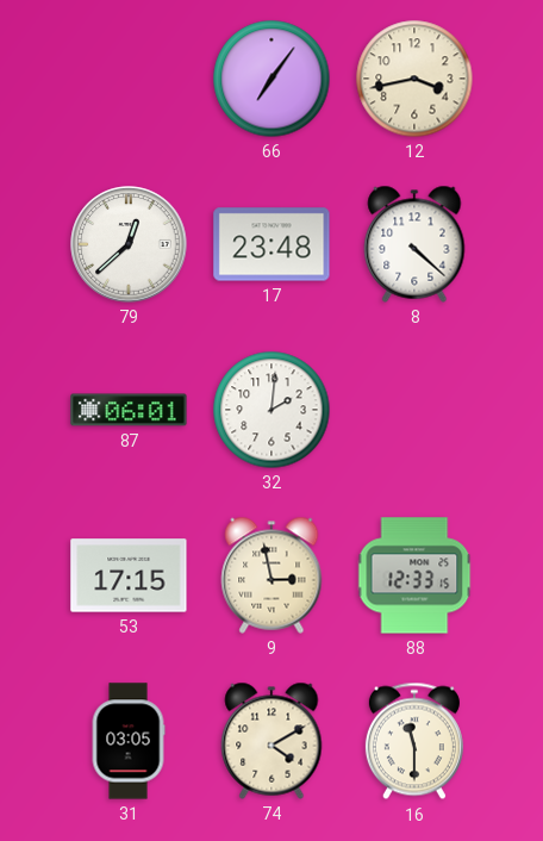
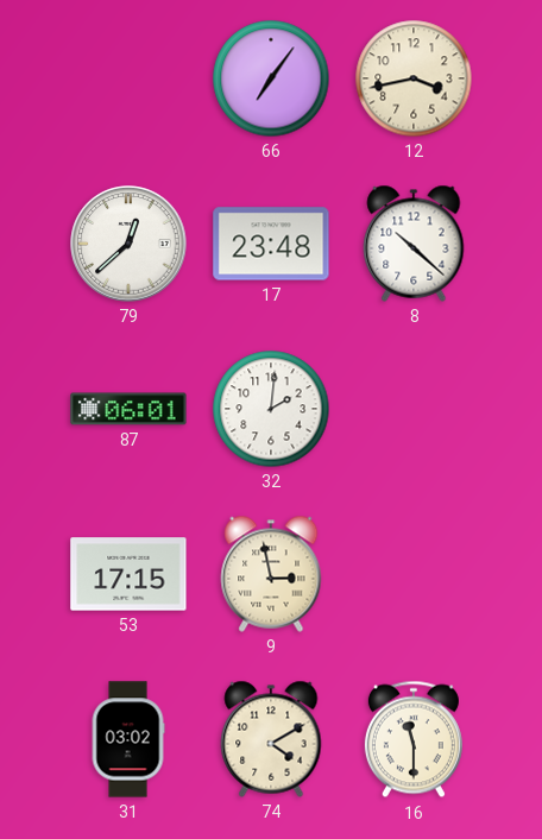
8: 4:22 -> 10:22 (414, 244)
88: 12:33 -> none (414, 575)
31: 03:05 -> 03:02 (128, 739)
